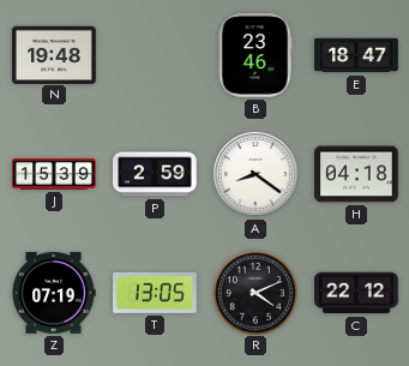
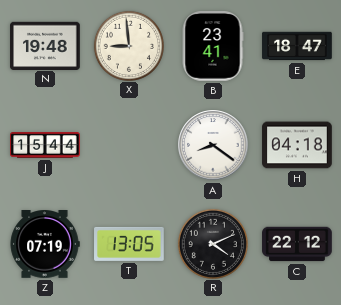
X: none -> 8:59 (128, 45)
B: 23:46 -> 23:41 (213, 46)
J: 15:39 -> 15:44 (45, 145)
P: 2:59 -> none (155, 174)
